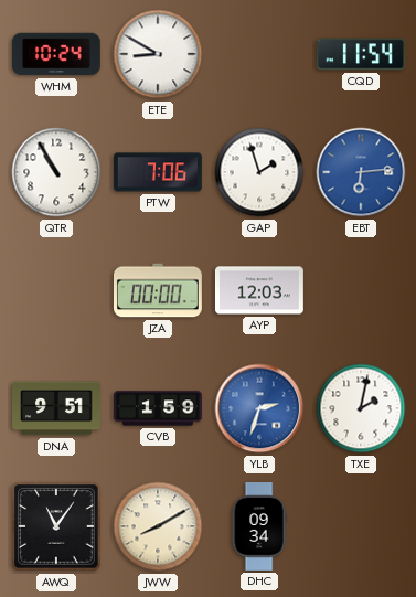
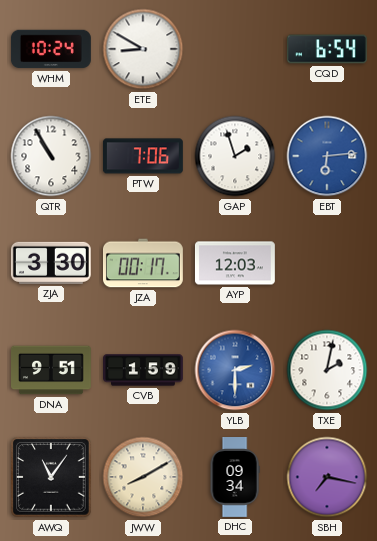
CQD: 11:54 -> 6:54 (327, 49)
ZJA: none -> 3:30 (51, 263)
JZA: 00:00 -> 00:17 (144, 263)
YLB: 2:33 -> 2:30 (235, 370)
SBH: none -> 7:17 (327, 477)
